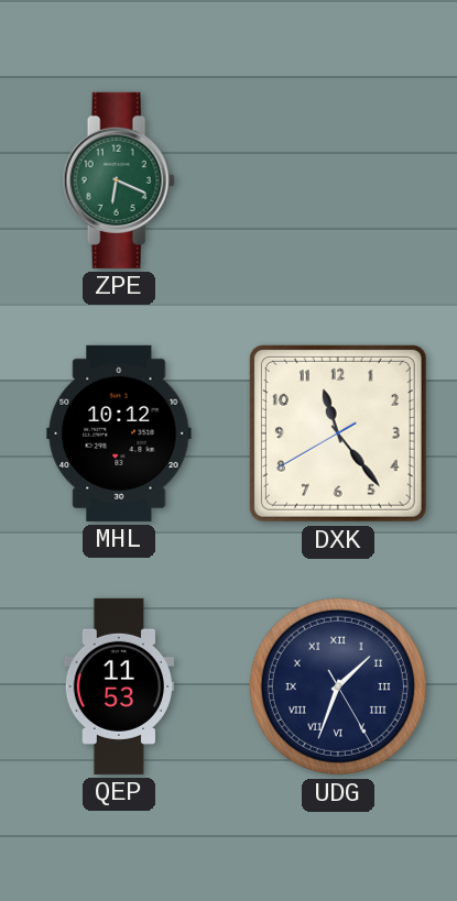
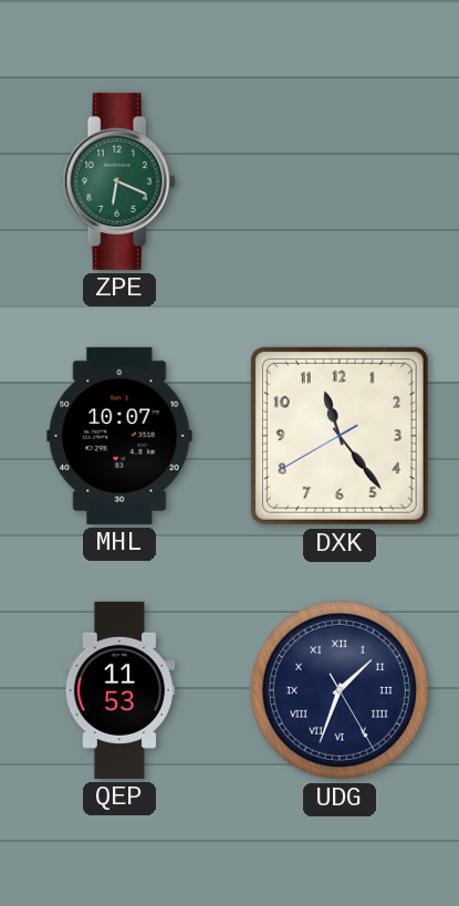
MHL: 10:12 -> 10:07 (119, 436)
